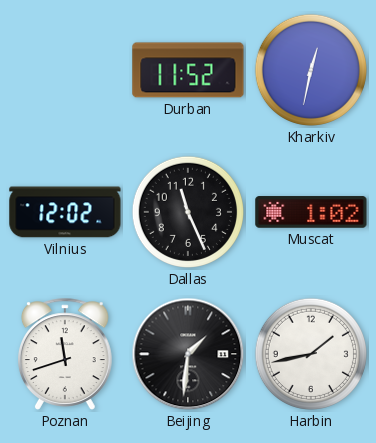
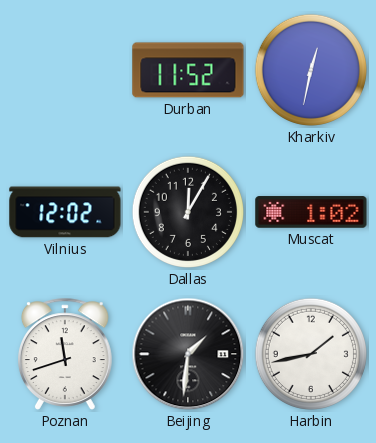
Dallas: 11:26 -> 12:05 (188, 212)
